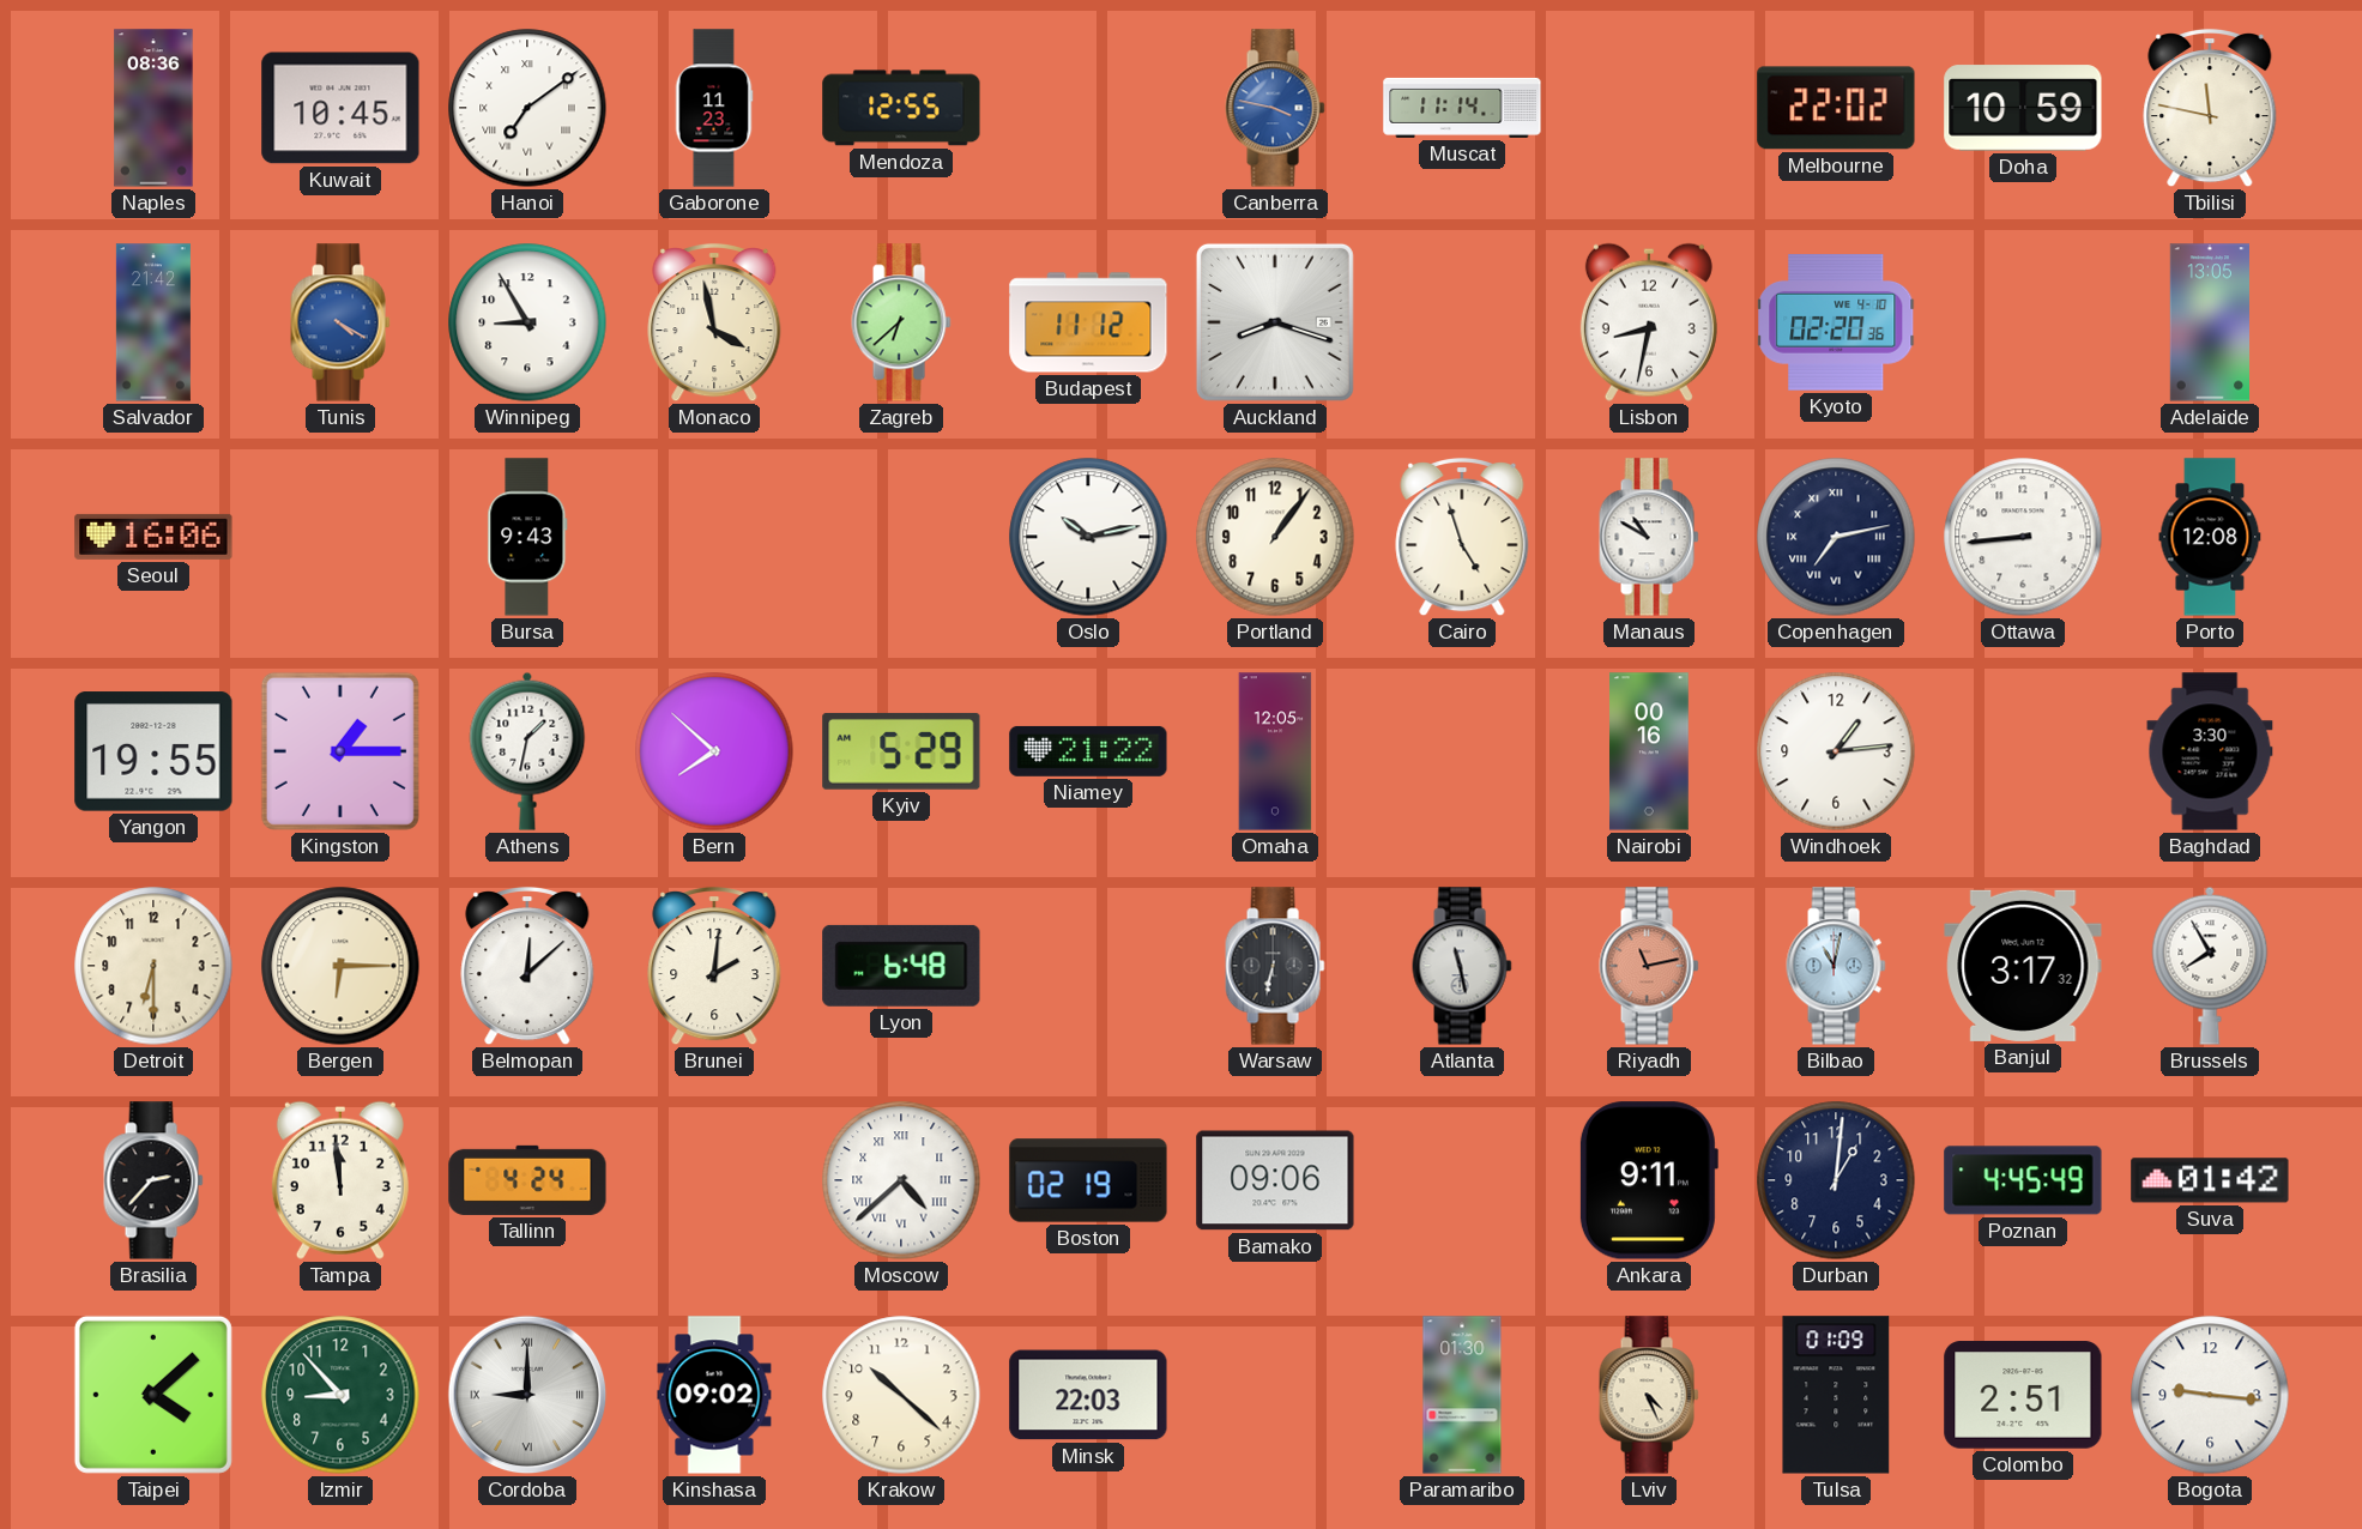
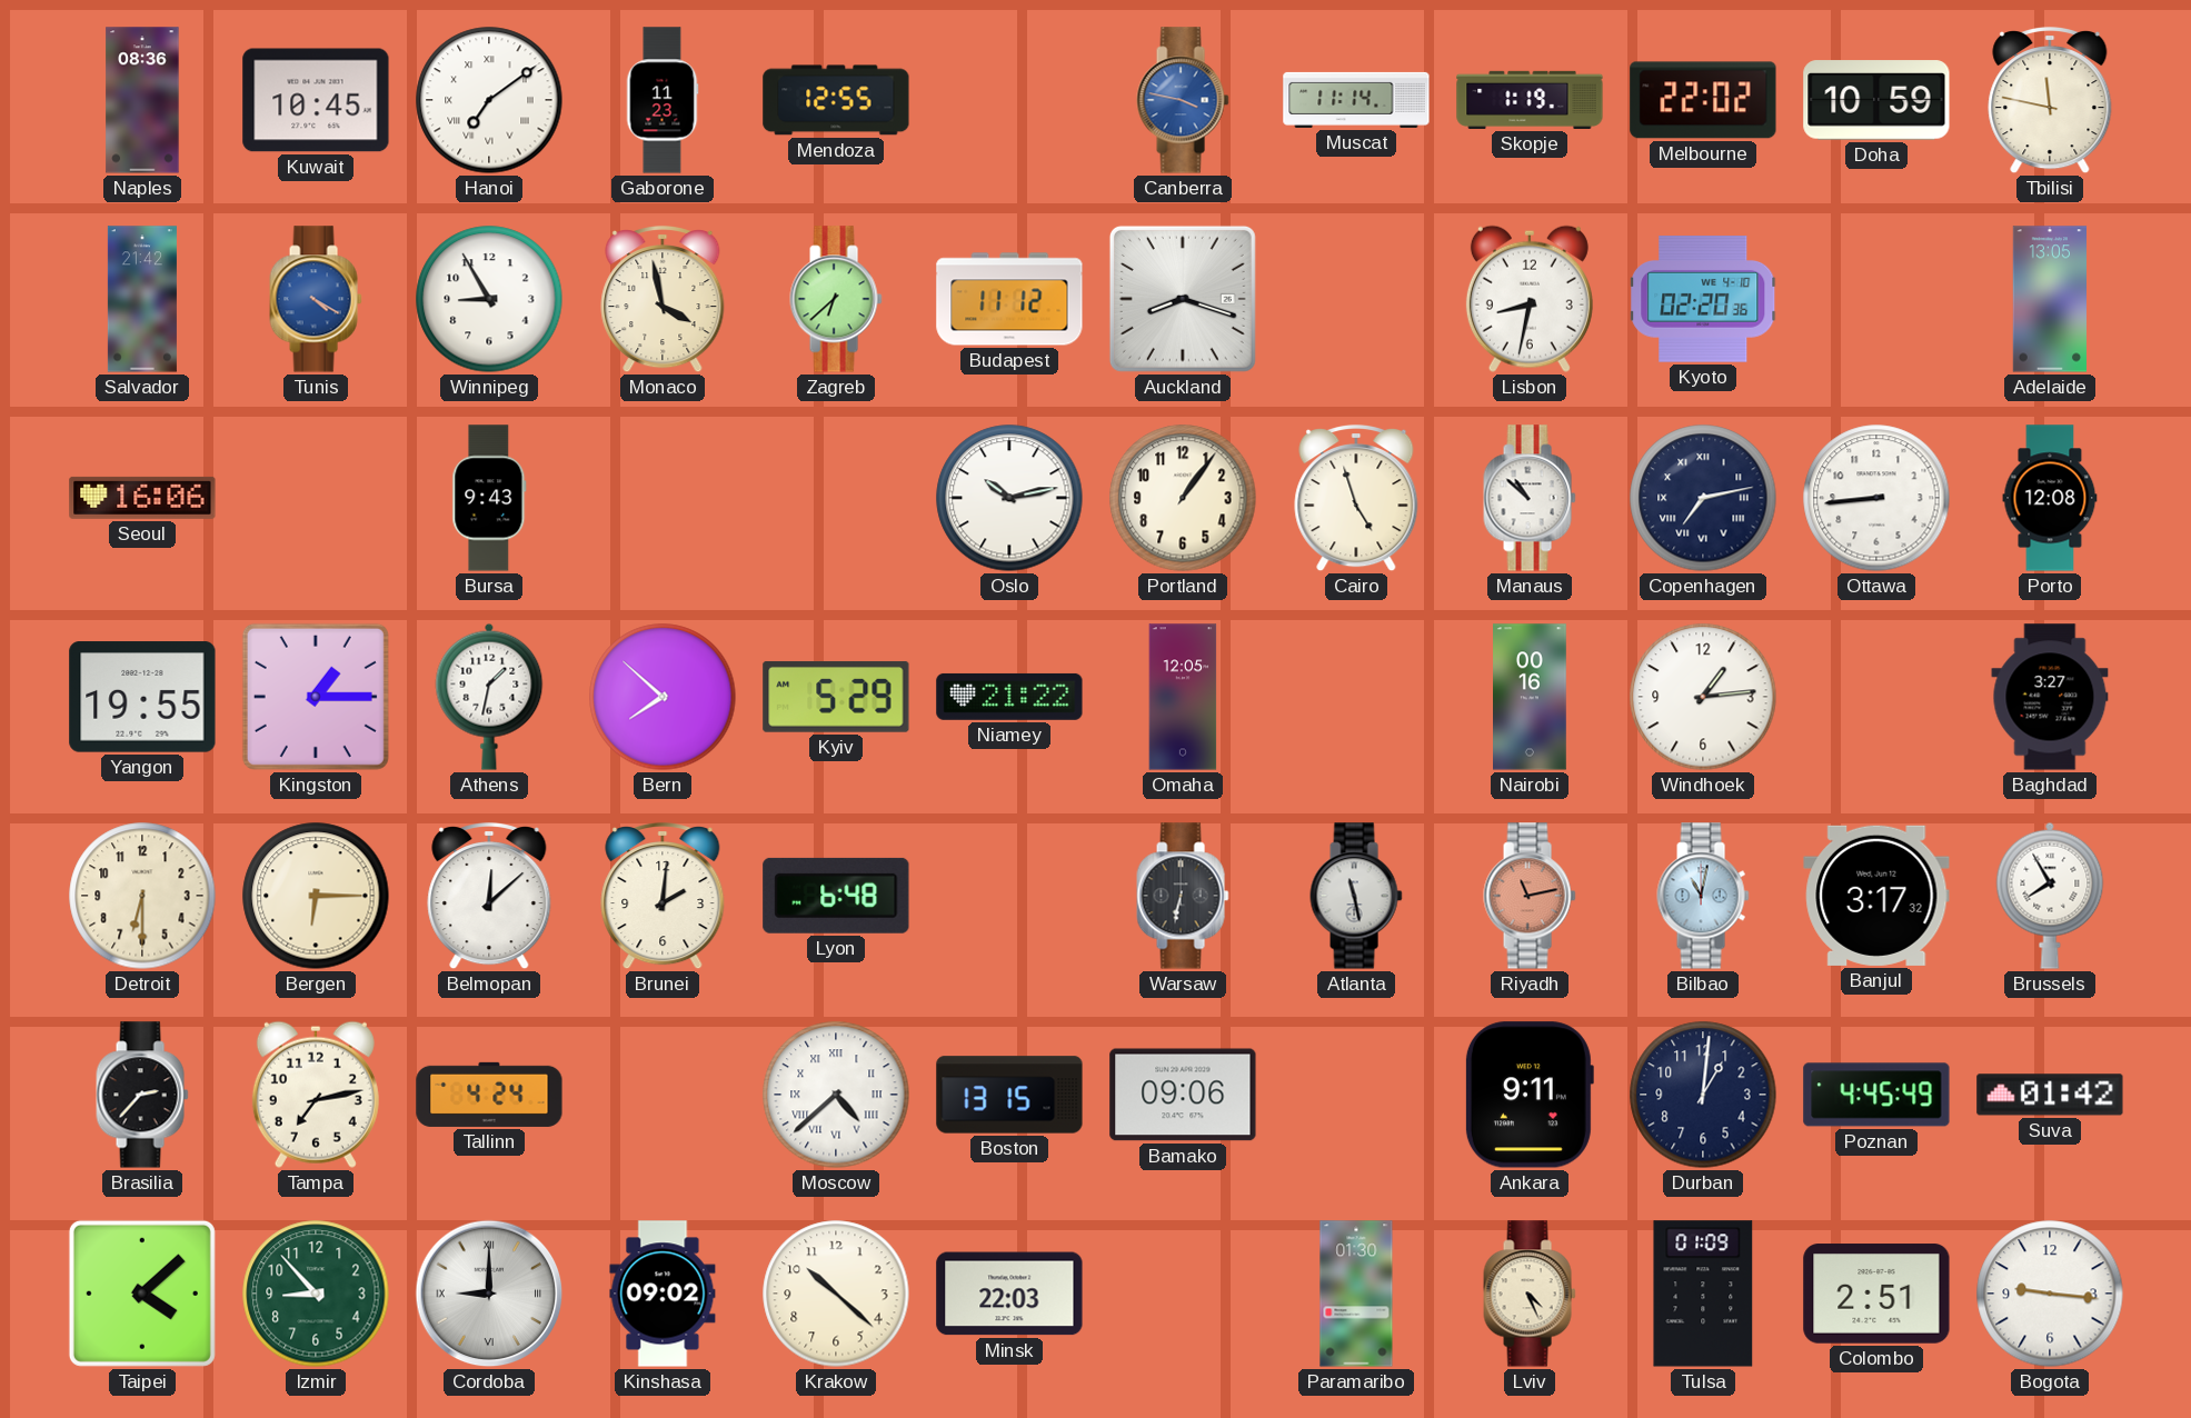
Skopje: none -> 1:19 (1530, 100)
Manaus: 10:50 -> 10:52 (1530, 498)
Baghdad: 3:30 -> 3:27 (2050, 697)
Tampa: 11:59 -> 7:13 (316, 1095)
Boston: 02:19 -> 13:15 (1009, 1095)
